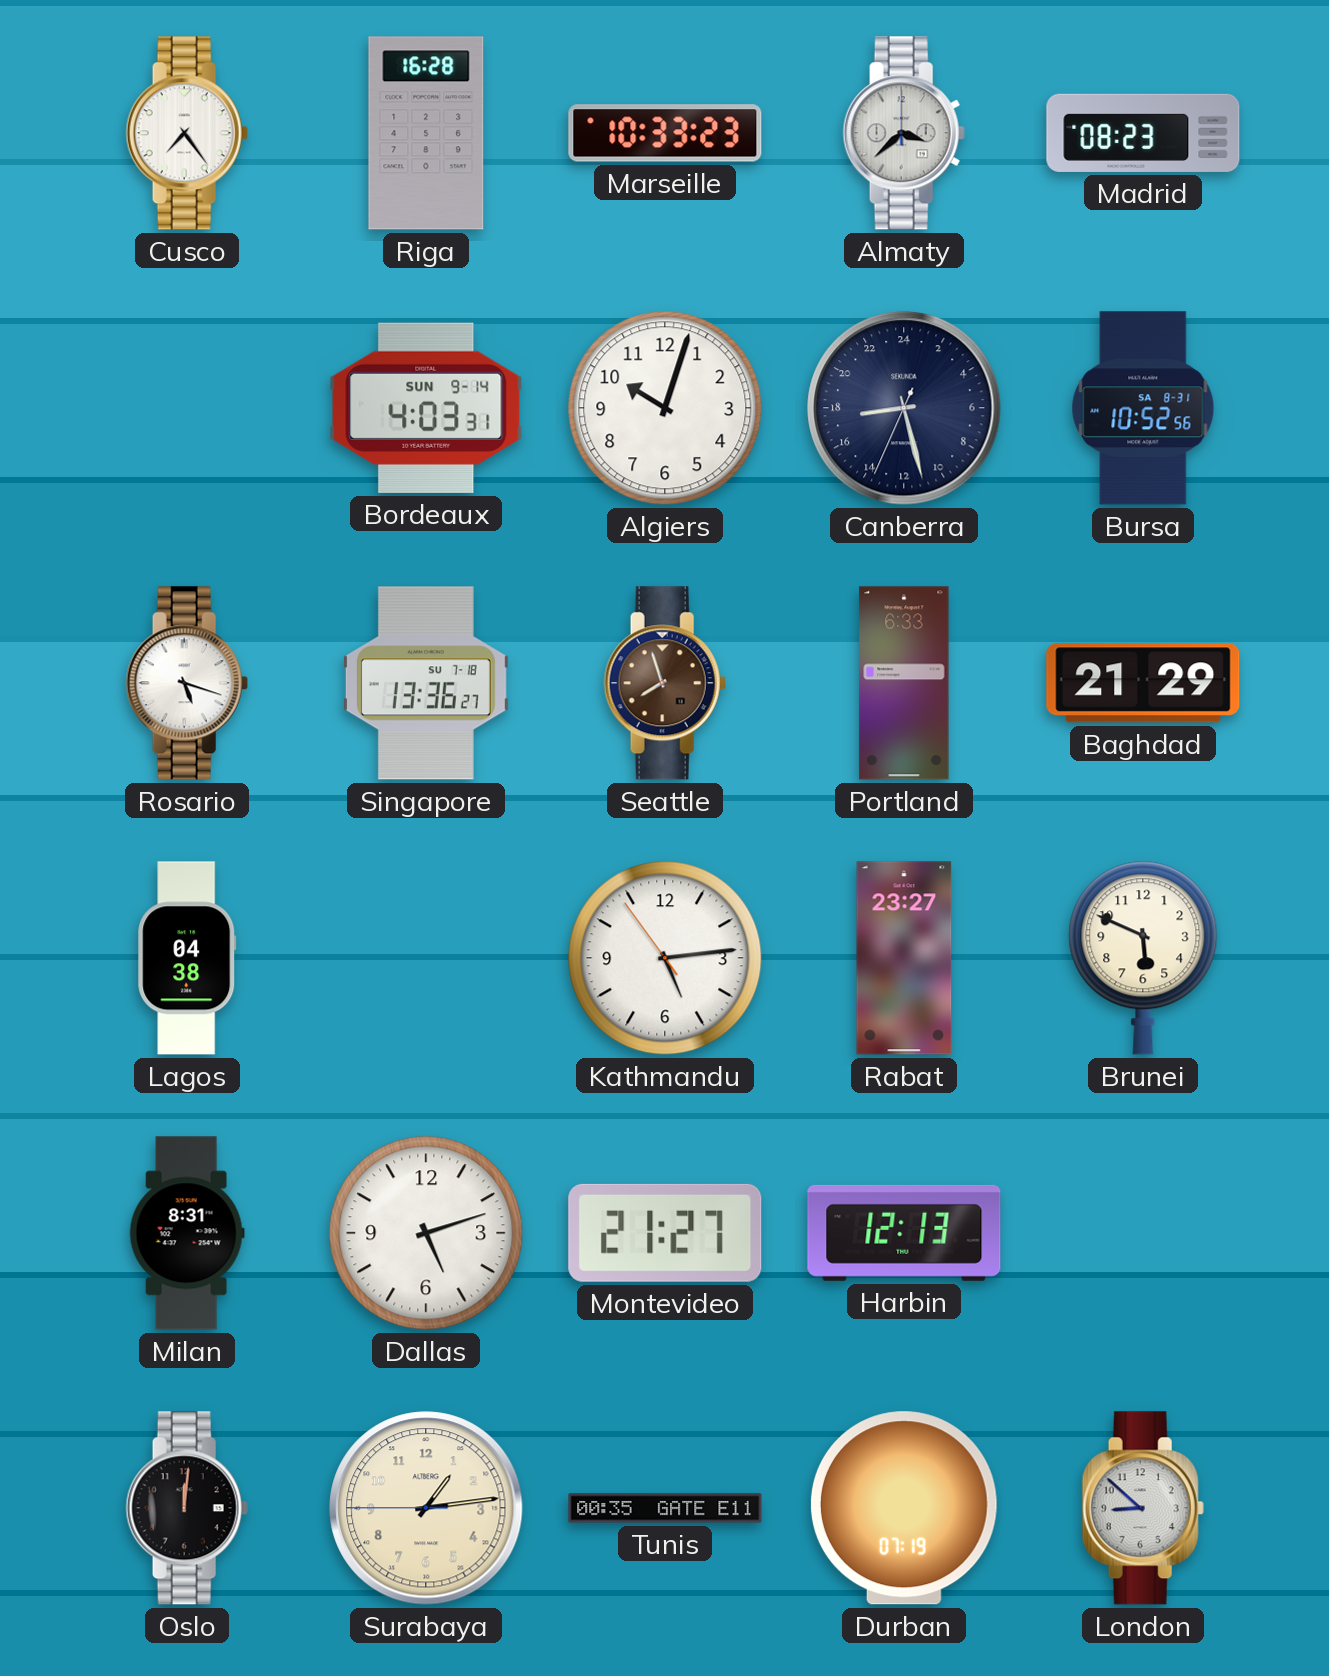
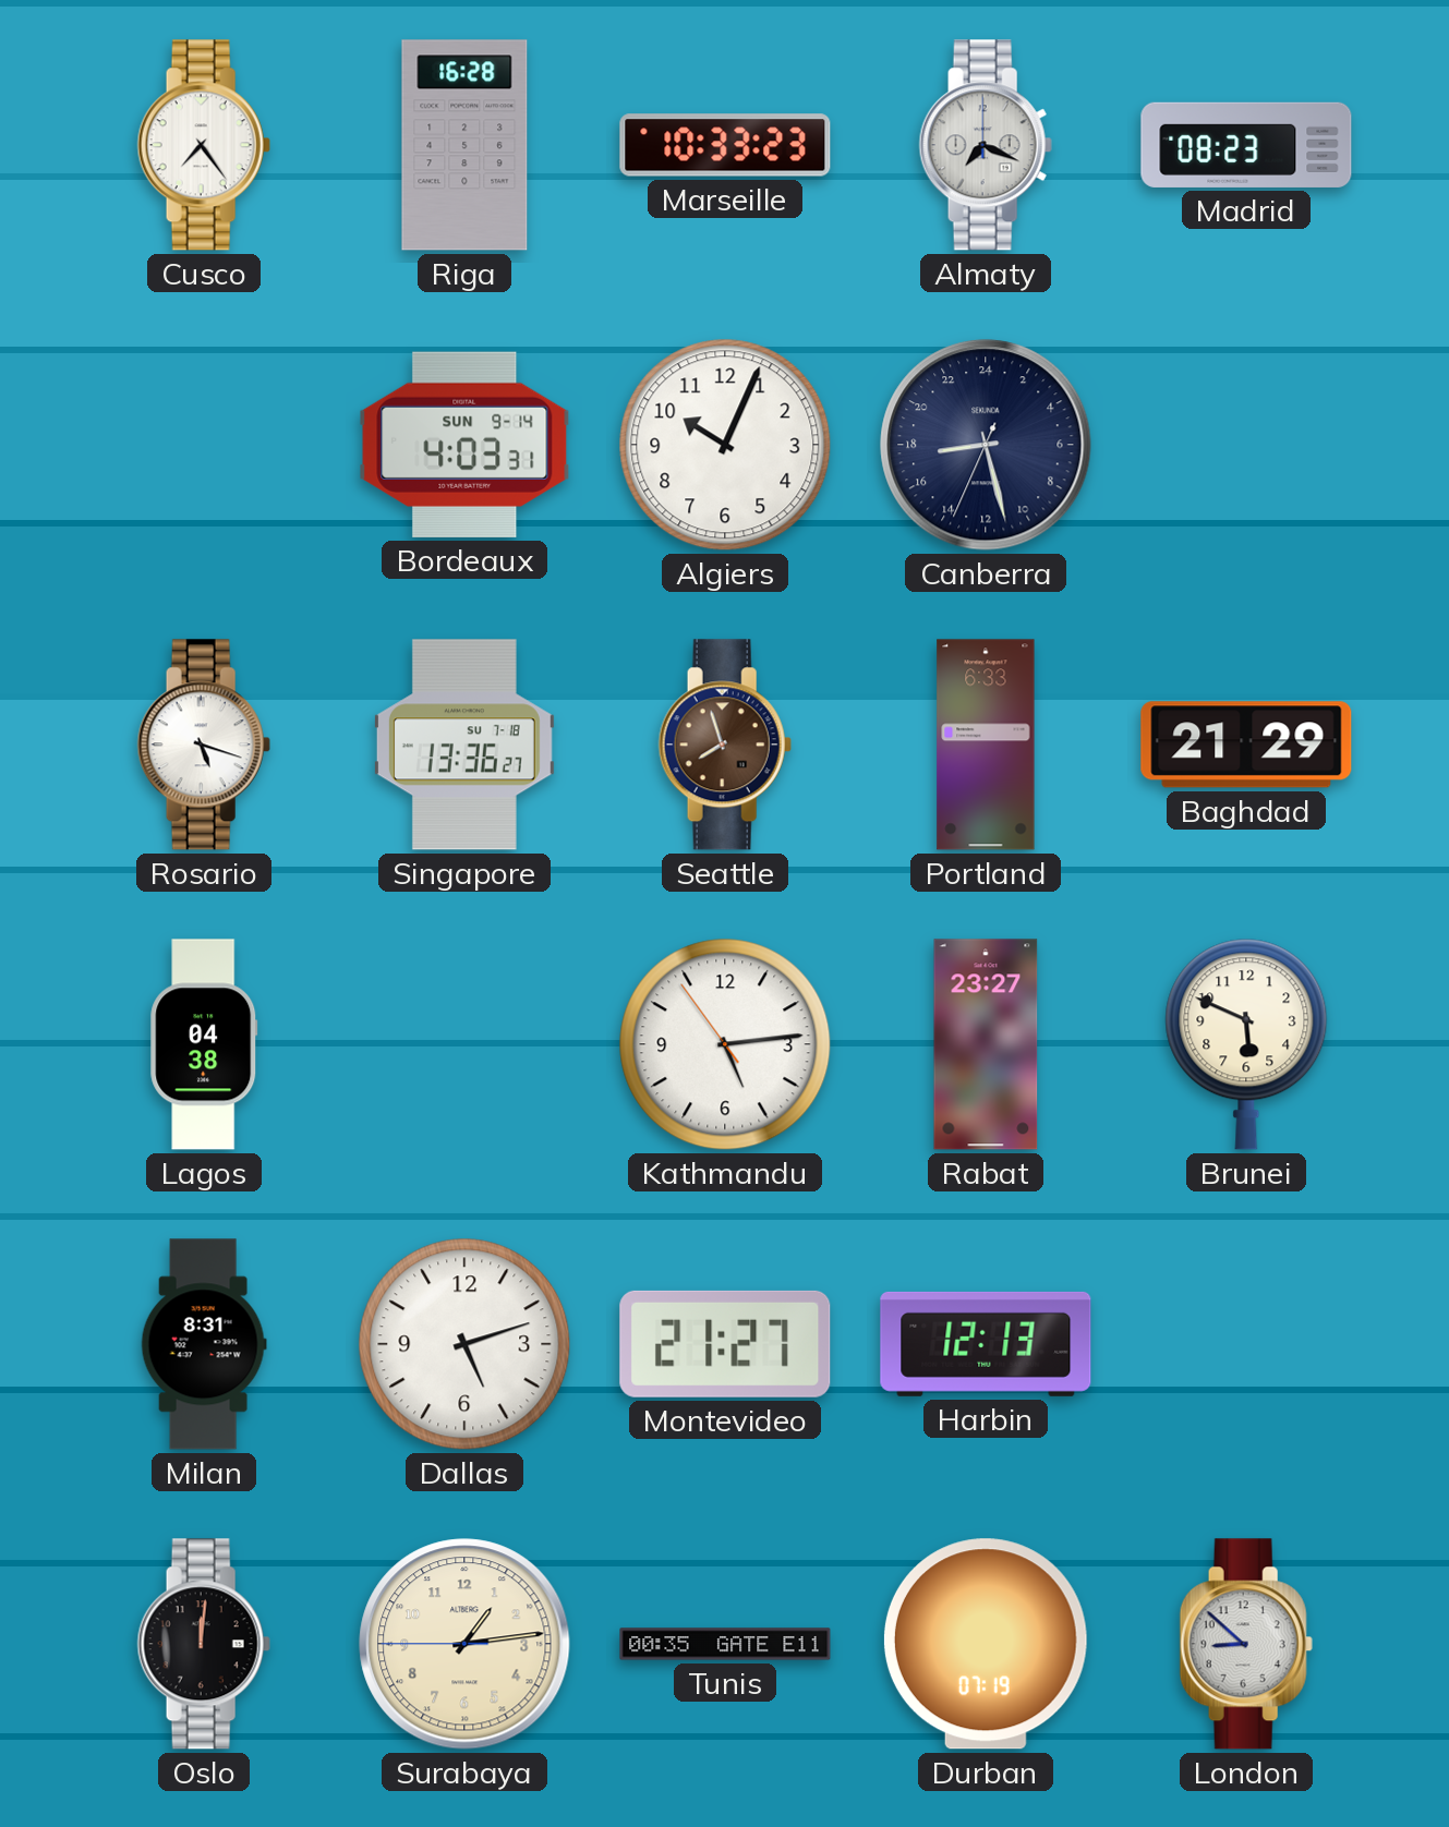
Almaty: 3:38 -> 7:19 (986, 145)
Algiers: 10:03 -> 10:04 (725, 445)
Bursa: 10:52 -> none (1143, 408)
